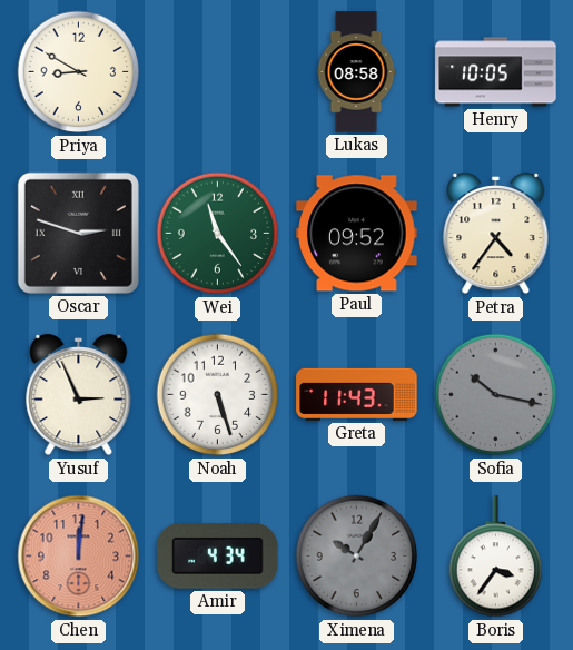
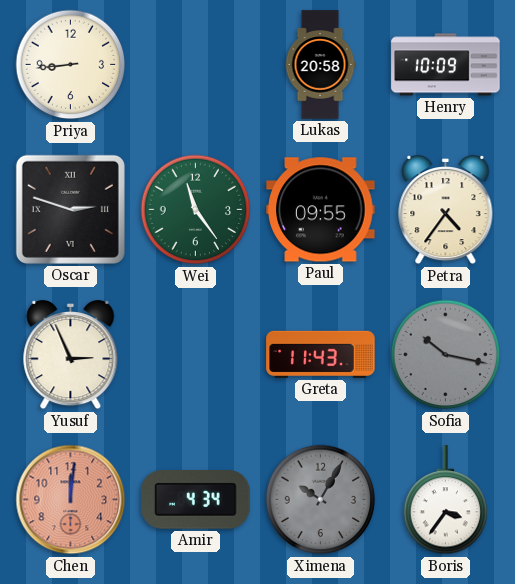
Priya: 8:50 -> 8:44 (71, 65)
Lukas: 08:58 -> 20:58 (320, 65)
Henry: 10:05 -> 10:09 (446, 65)
Paul: 09:52 -> 09:55 (321, 210)
Noah: 5:27 -> none (218, 395)
